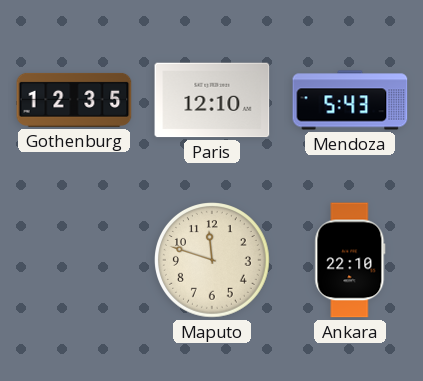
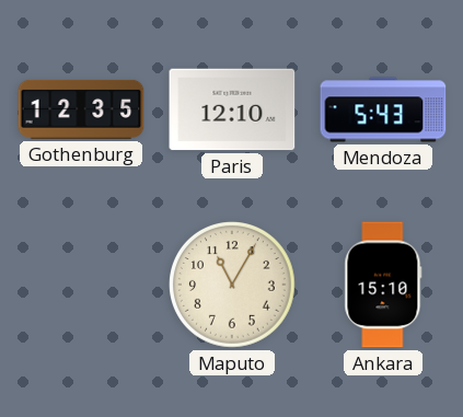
Maputo: 11:48 -> 11:05 (233, 286)
Ankara: 22:10 -> 15:10 (383, 285)
